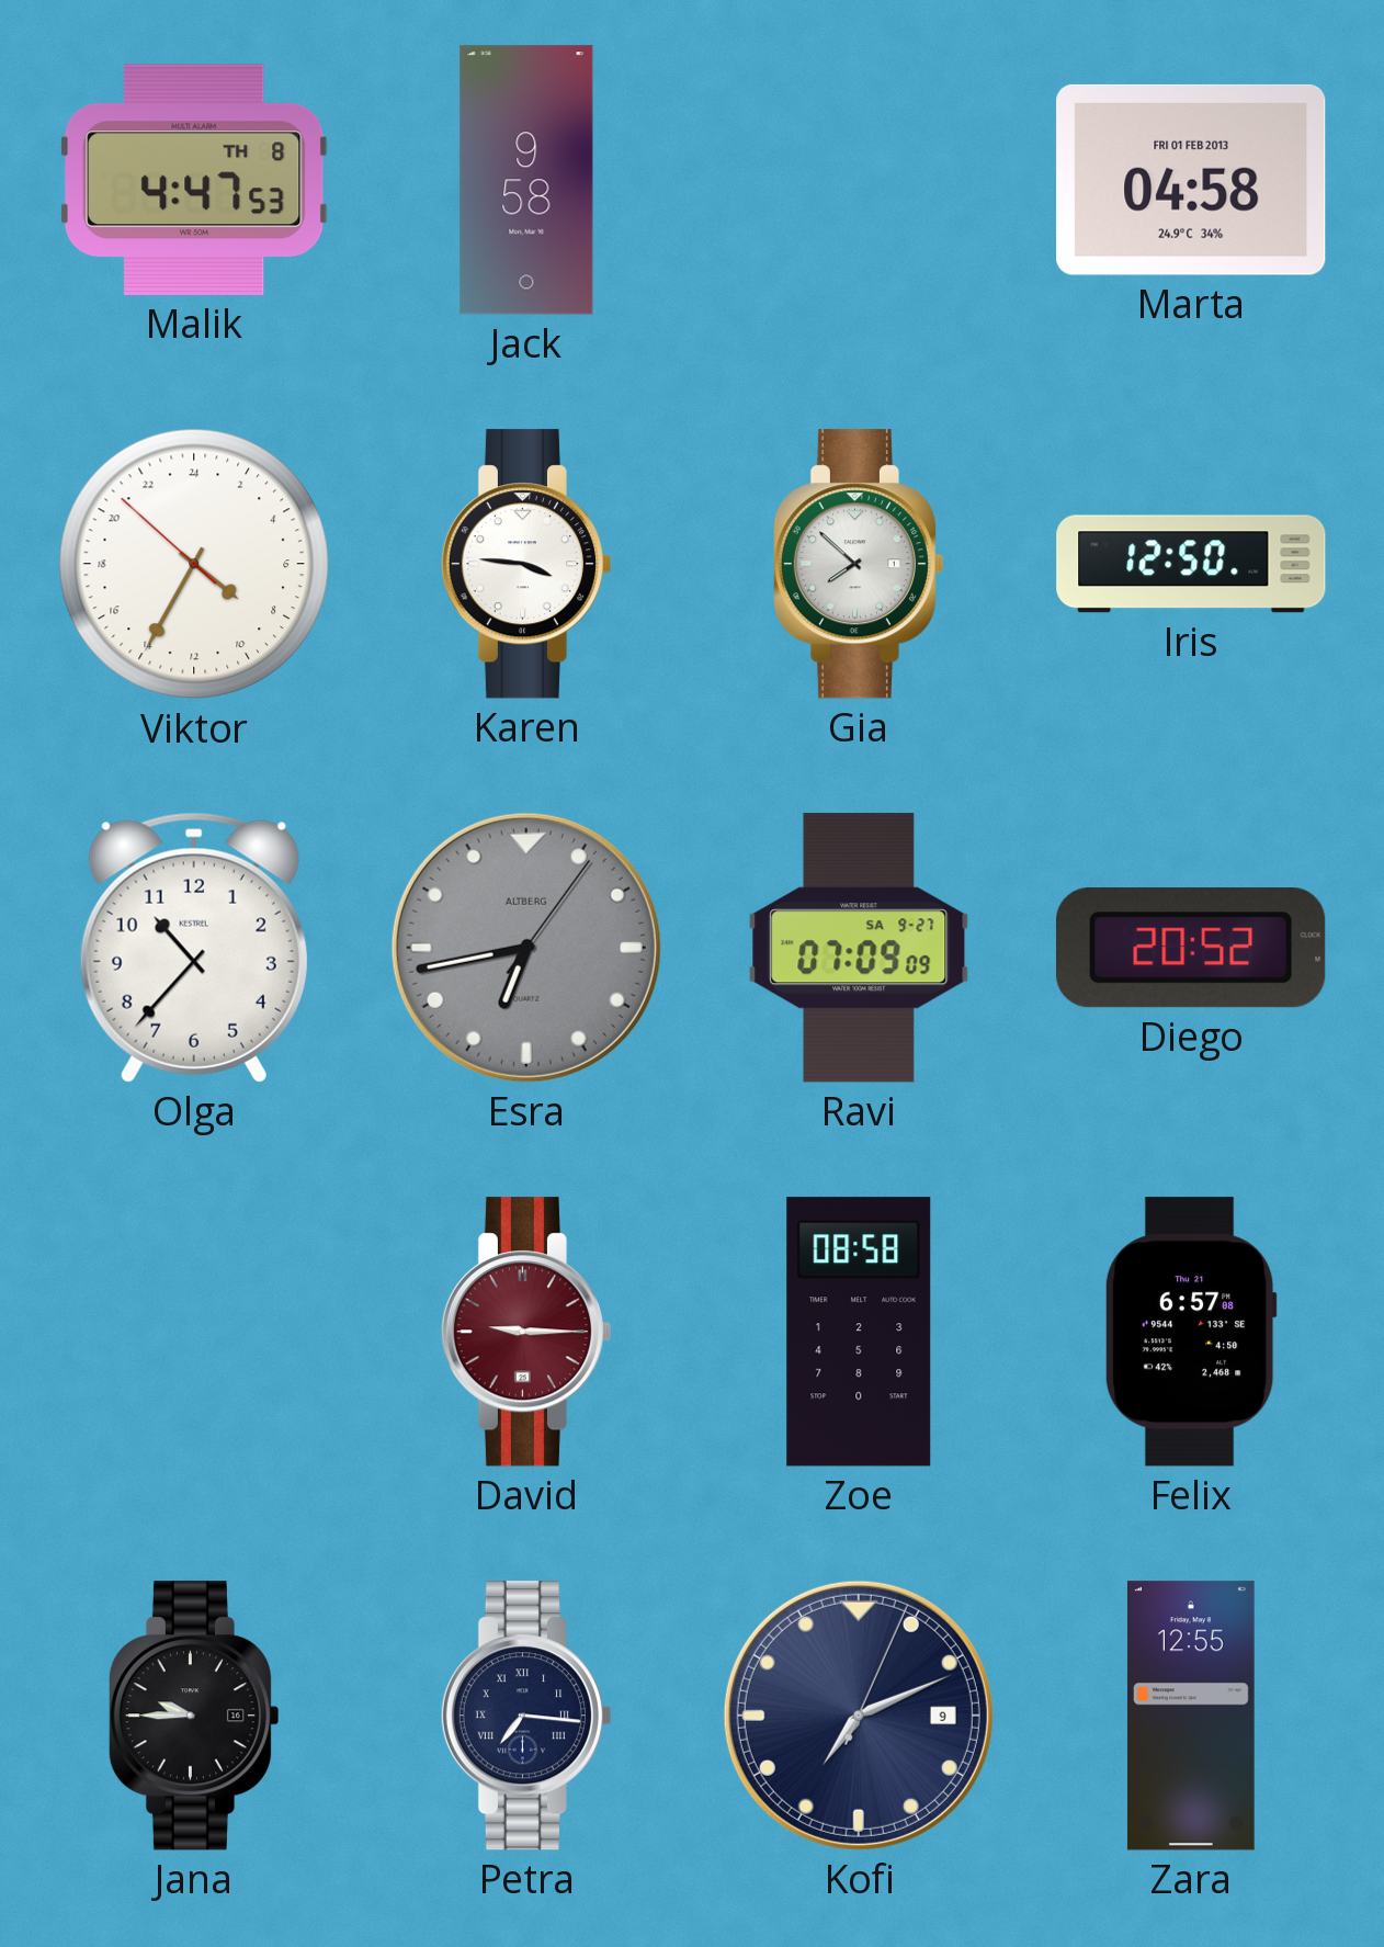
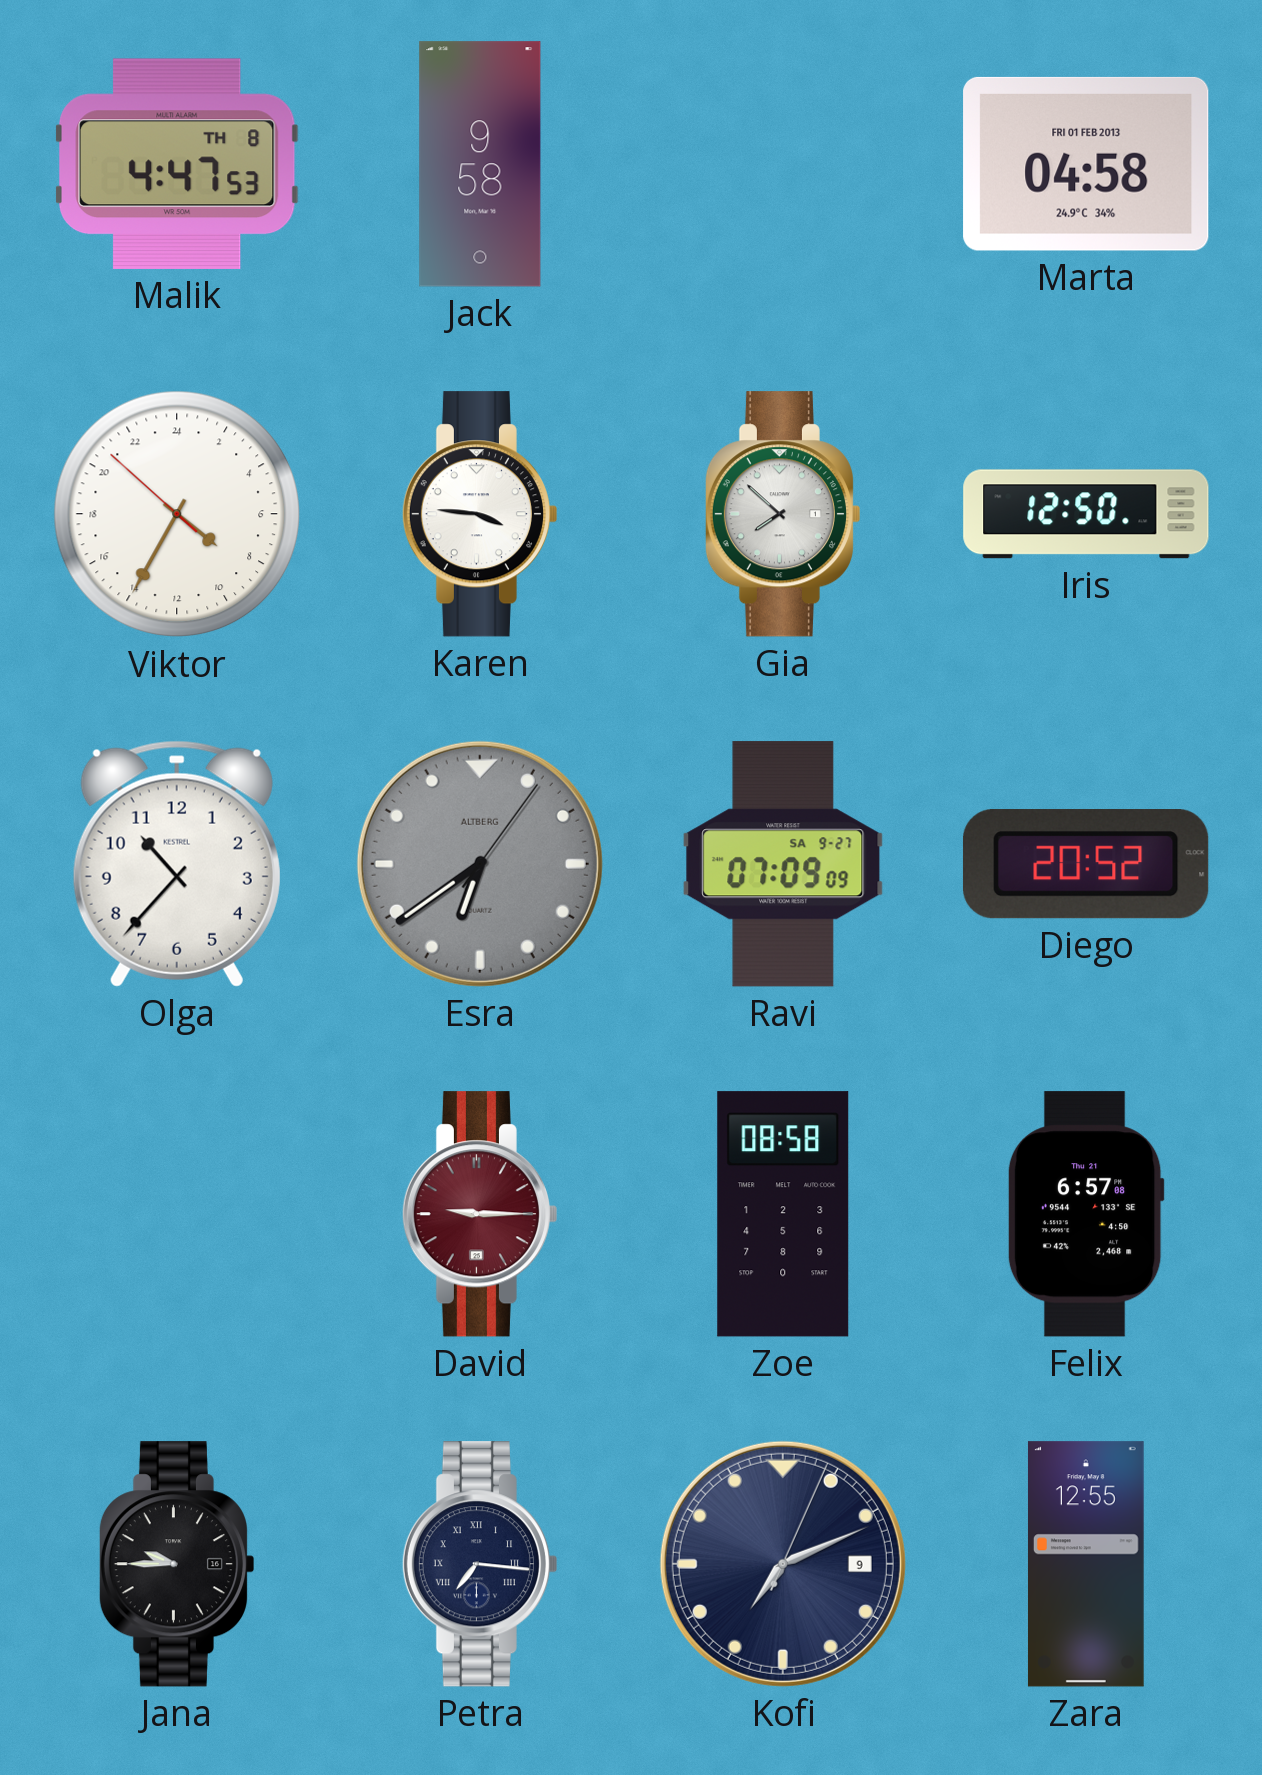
Esra: 6:43 -> 6:39 (480, 864)
